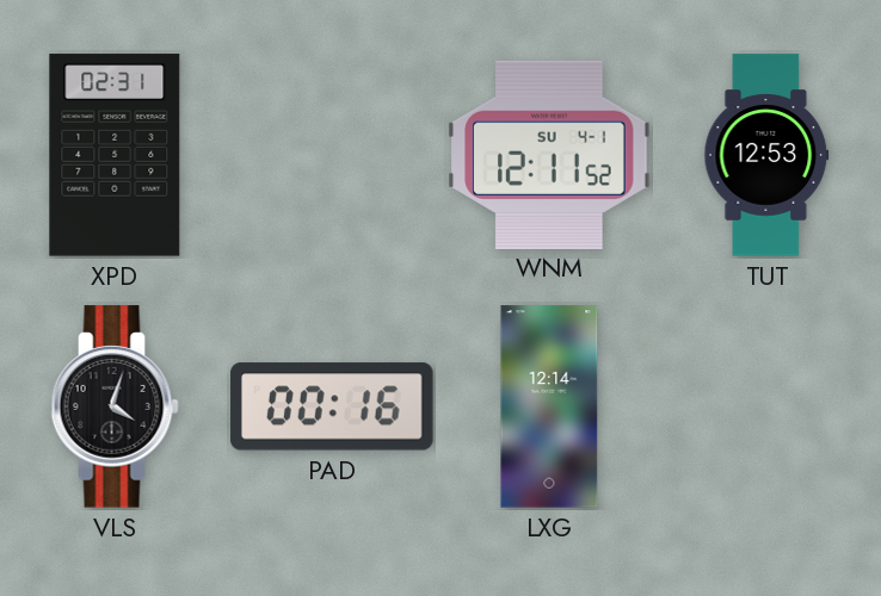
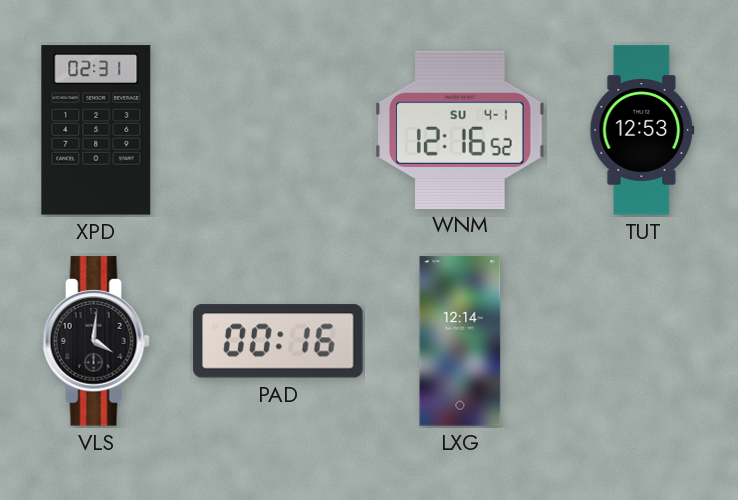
WNM: 12:11 -> 12:16 (460, 129)
VLS: 4:03 -> 4:01 (96, 341)
